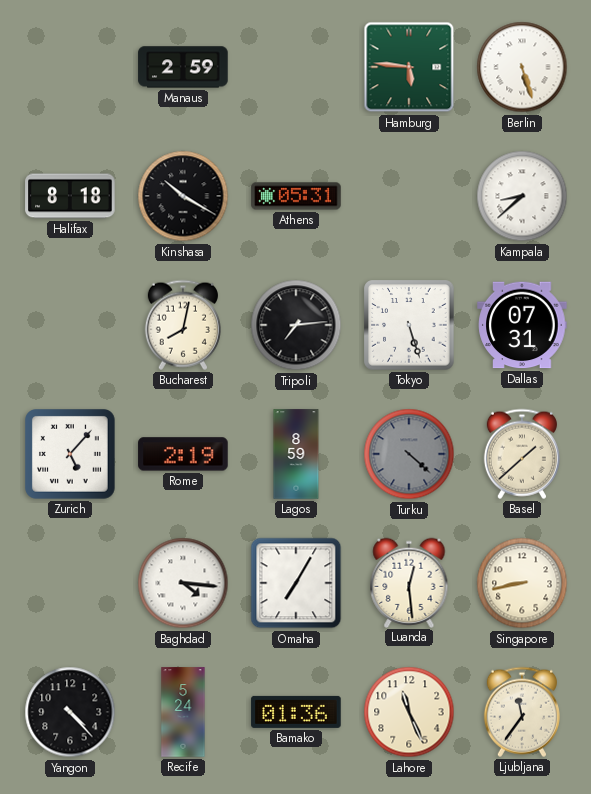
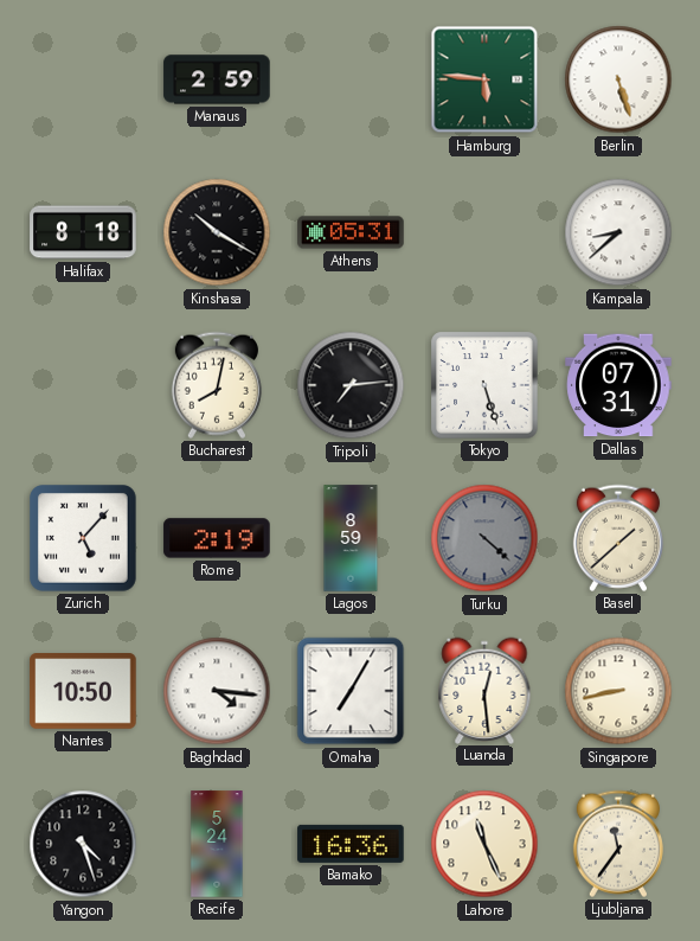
Nantes: none -> 10:50 (83, 692)
Yangon: 4:23 -> 4:27 (83, 844)
Bamako: 01:36 -> 16:36 (351, 844)
